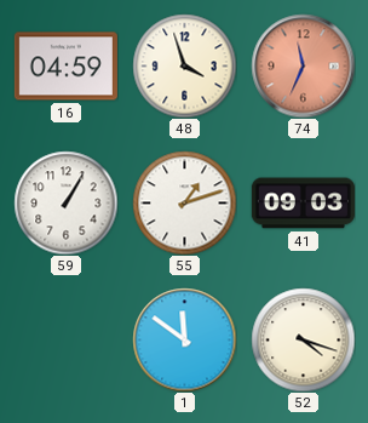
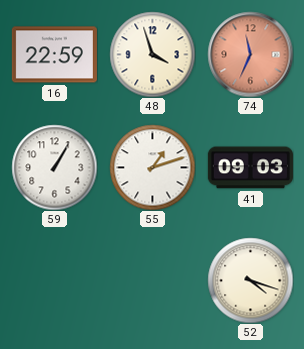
16: 04:59 -> 22:59 (54, 55)
1: 11:51 -> none (184, 339)
